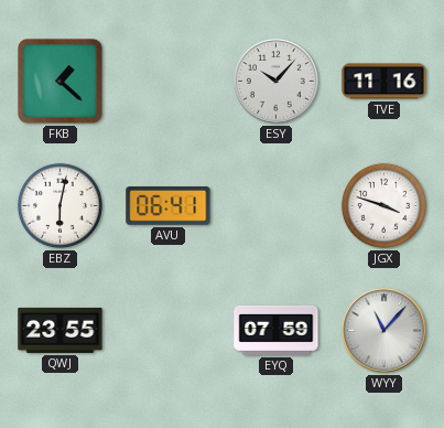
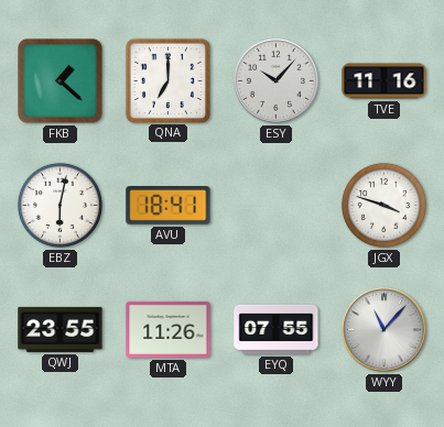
QNA: none -> 7:00 (167, 80)
AVU: 06:41 -> 18:41 (169, 206)
MTA: none -> 11:26 (169, 329)
EYQ: 07:59 -> 07:55 (277, 329)
